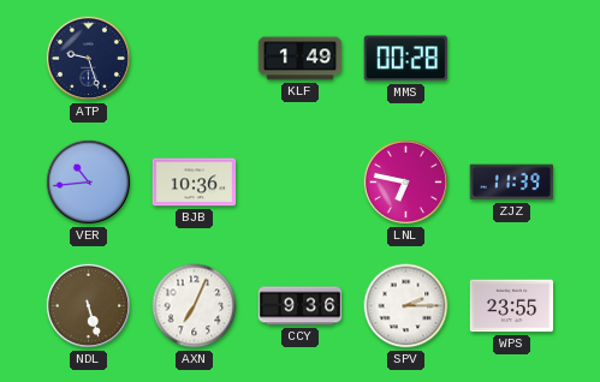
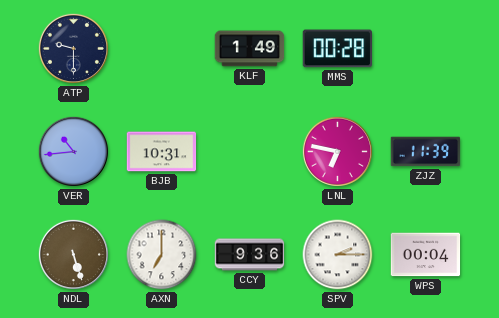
ATP: 9:27 -> 9:30 (73, 48)
BJB: 10:36 -> 10:31 (162, 152)
AXN: 7:04 -> 7:00 (162, 255)
WPS: 23:55 -> 00:04 (426, 255)
